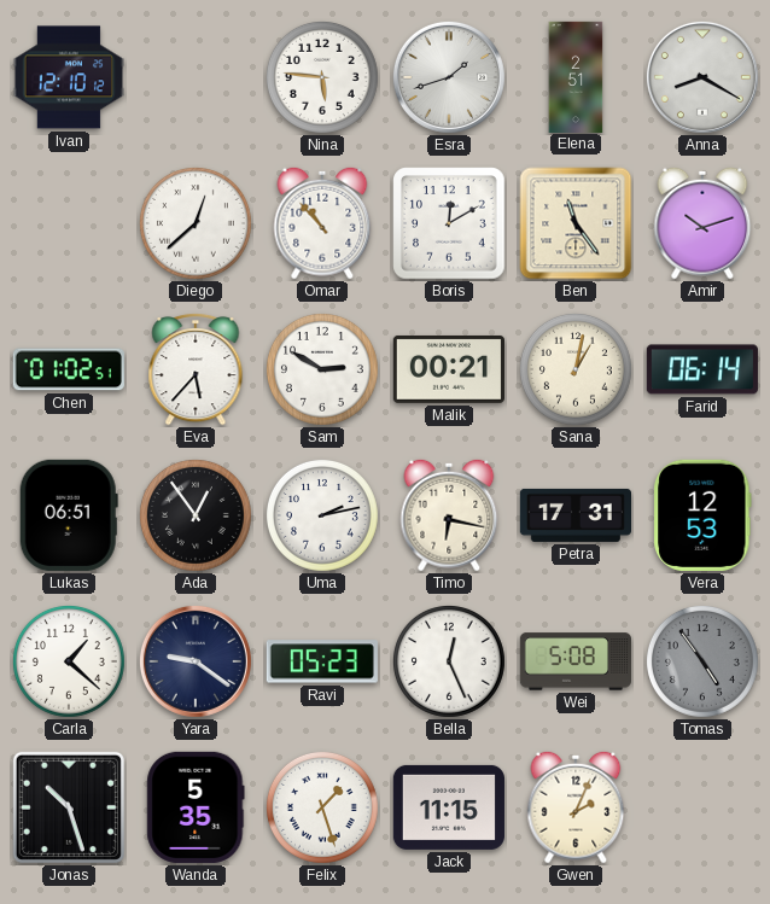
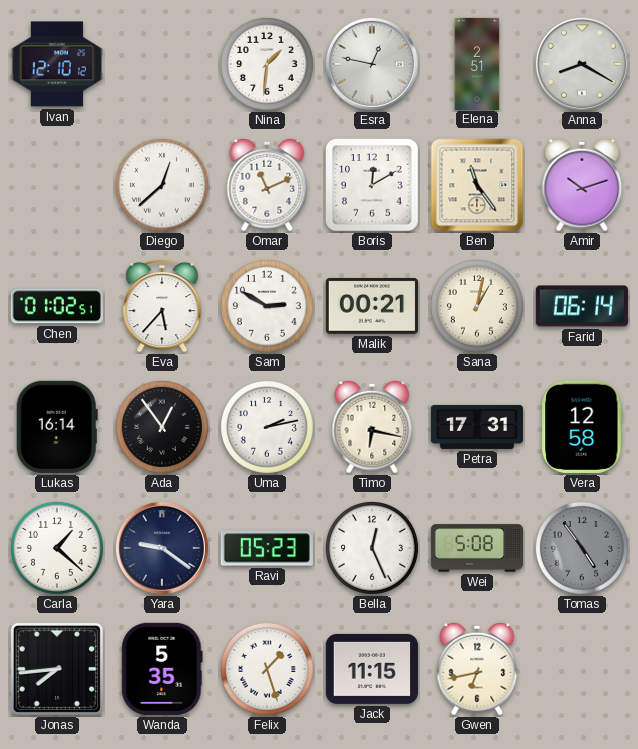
Nina: 5:46 -> 1:31 (267, 64)
Esra: 1:42 -> 12:47 (372, 64)
Omar: 10:53 -> 11:11 (267, 185)
Lukas: 06:51 -> 16:14 (57, 427)
Vera: 12:53 -> 12:58 (582, 427)
Jonas: 10:27 -> 7:44 (57, 669)
Gwen: 2:04 -> 6:43 (477, 669)
